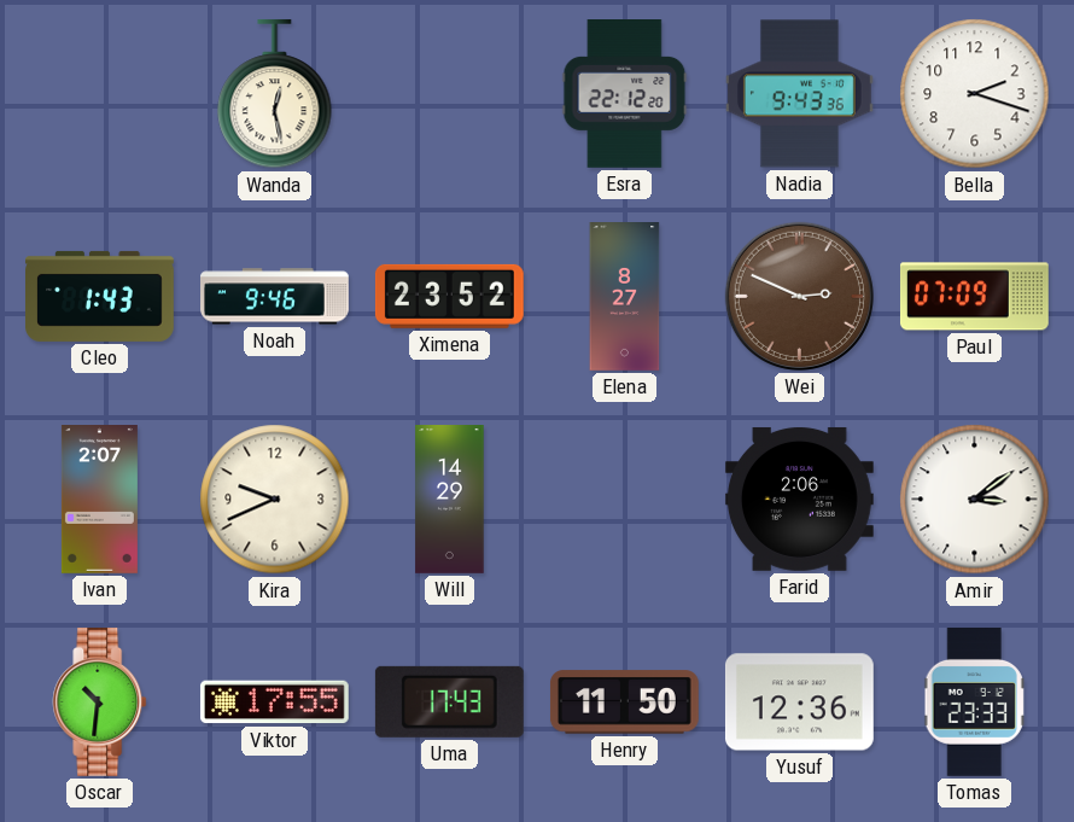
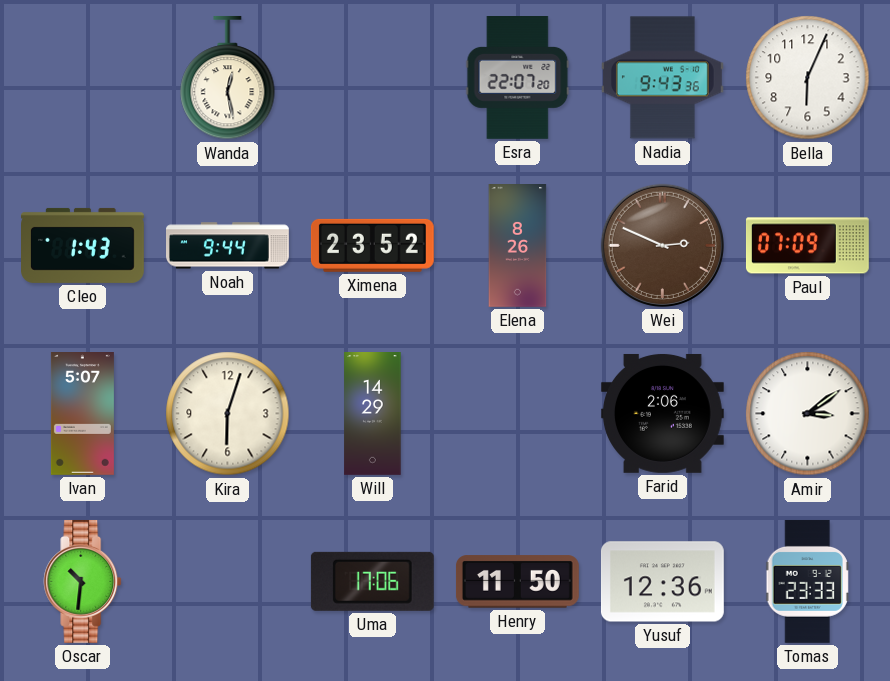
Esra: 22:12 -> 22:07 (518, 78)
Bella: 2:18 -> 6:04 (808, 78)
Noah: 9:46 -> 9:44 (228, 246)
Elena: 8:27 -> 8:26 (518, 246)
Ivan: 2:07 -> 5:07 (82, 414)
Kira: 9:41 -> 6:03 (228, 414)
Viktor: 17:55 -> none (274, 703)
Uma: 17:43 -> 17:06 (372, 581)
